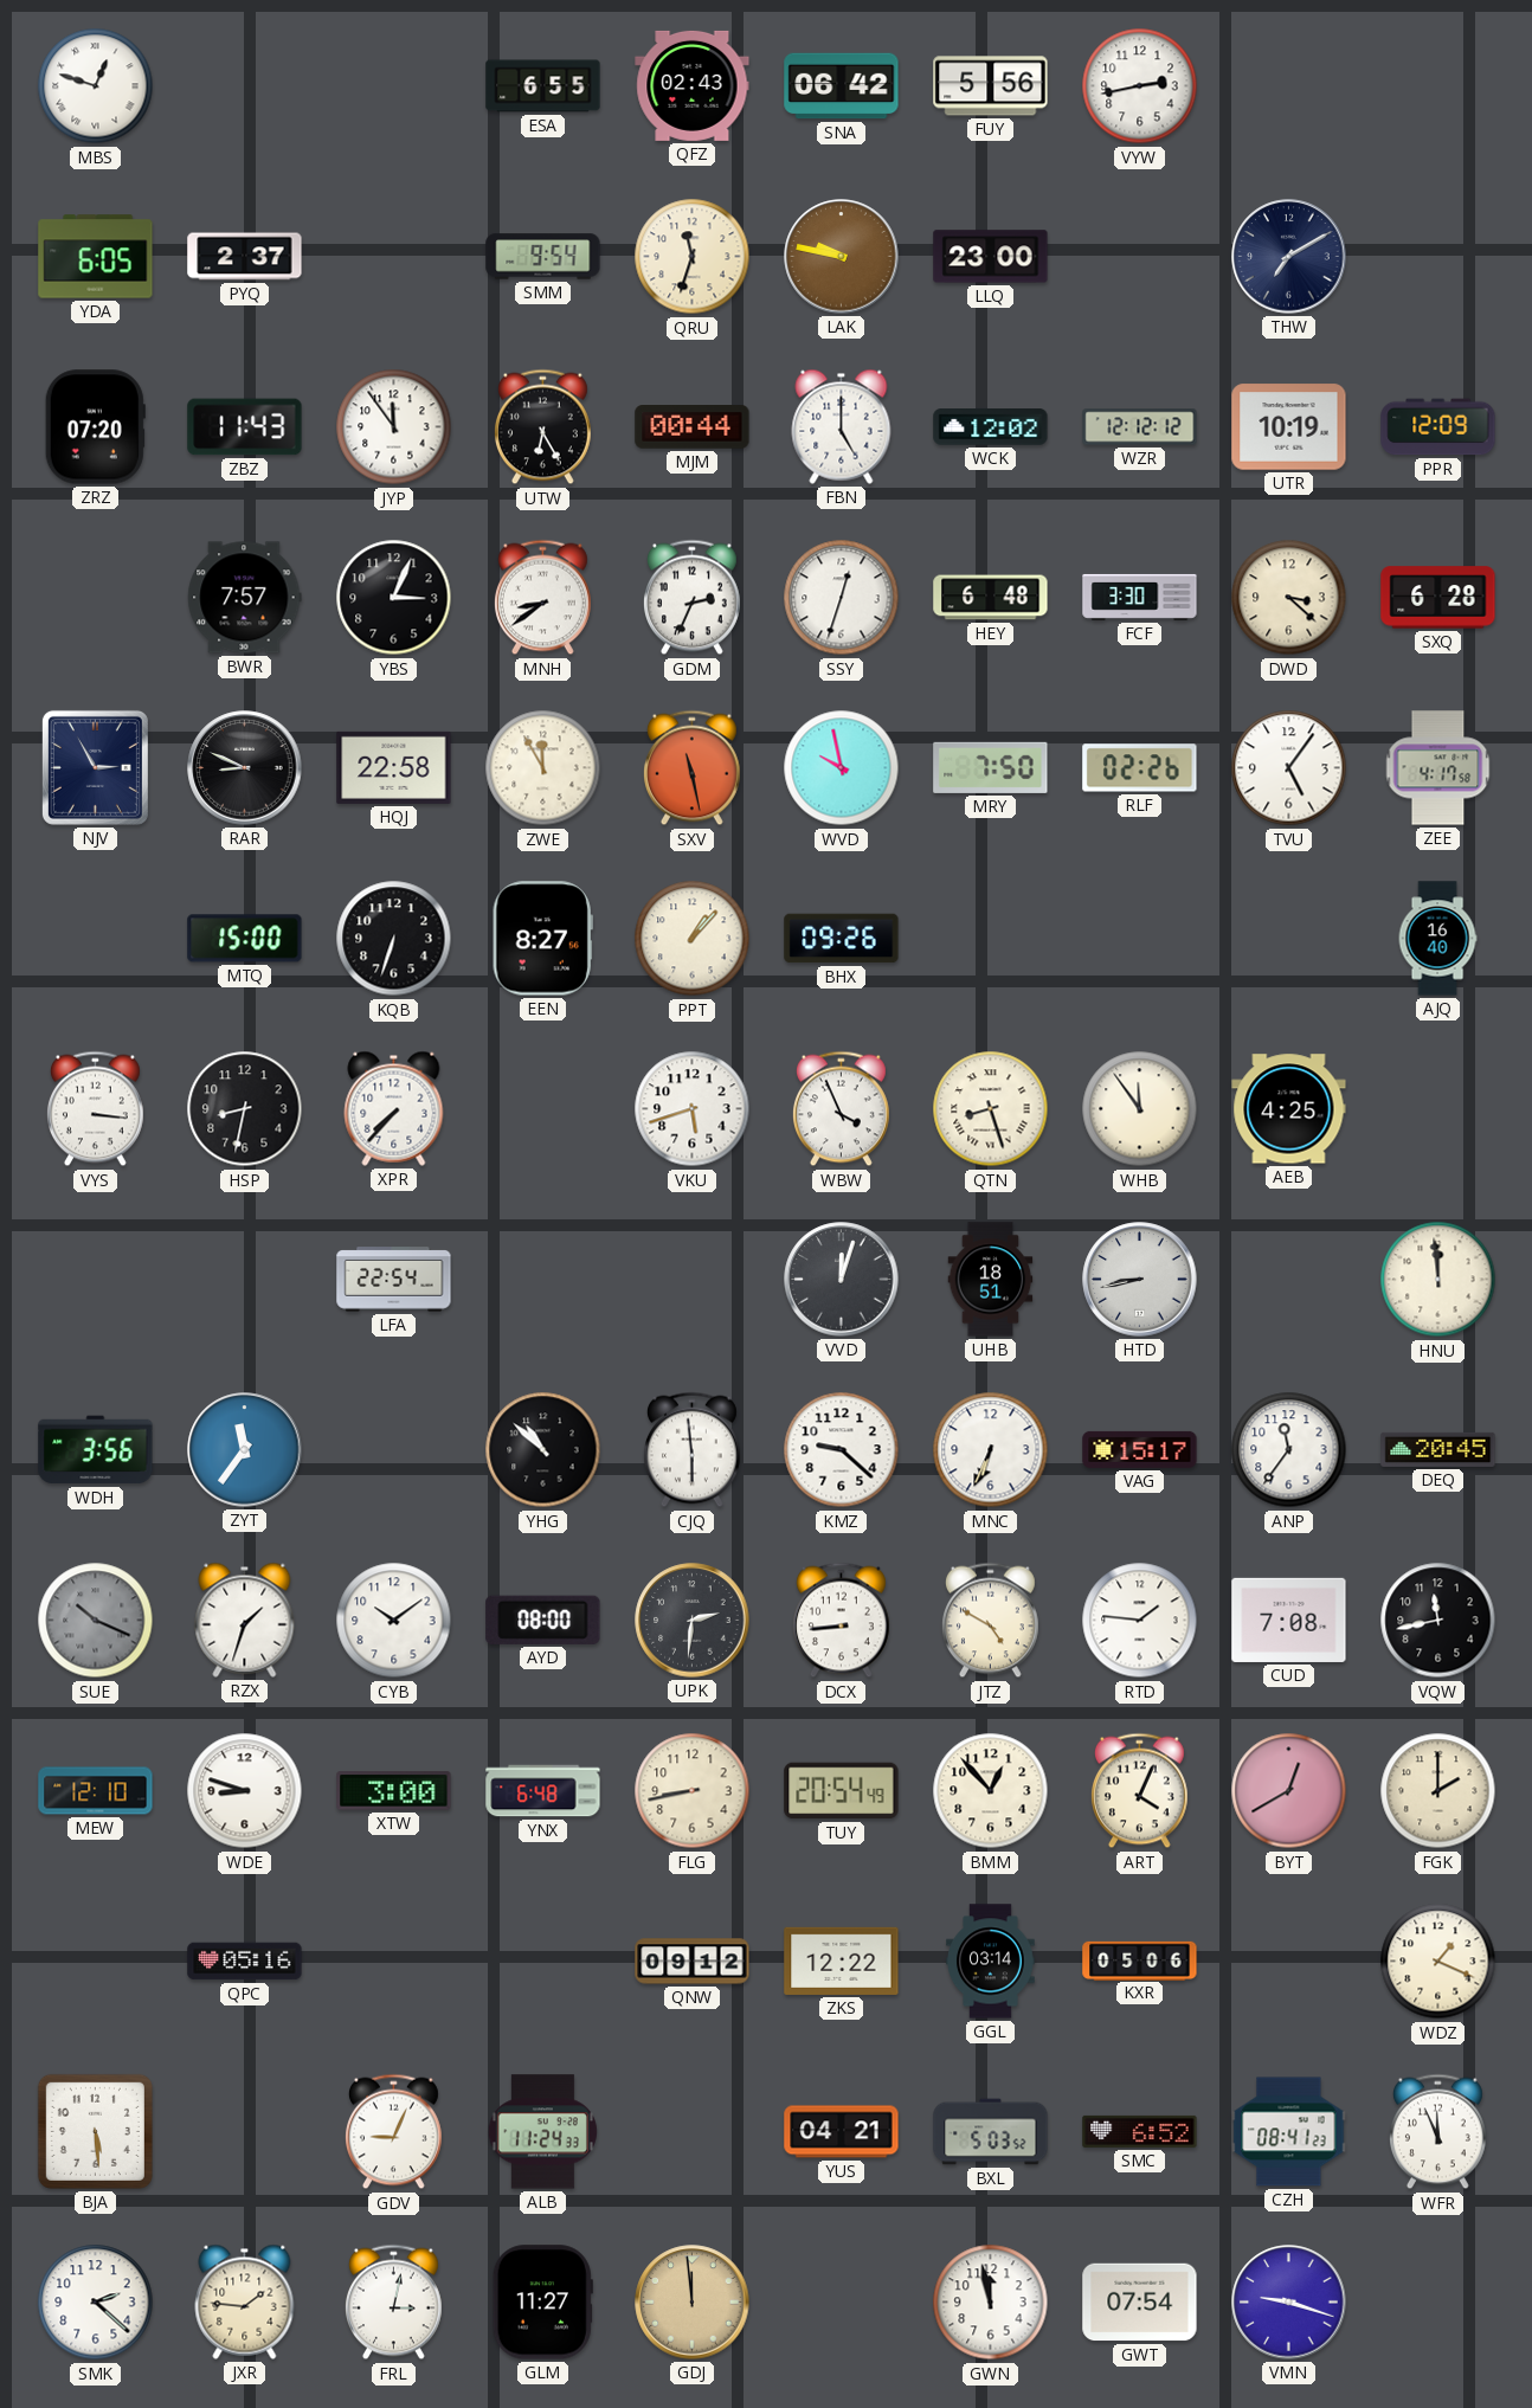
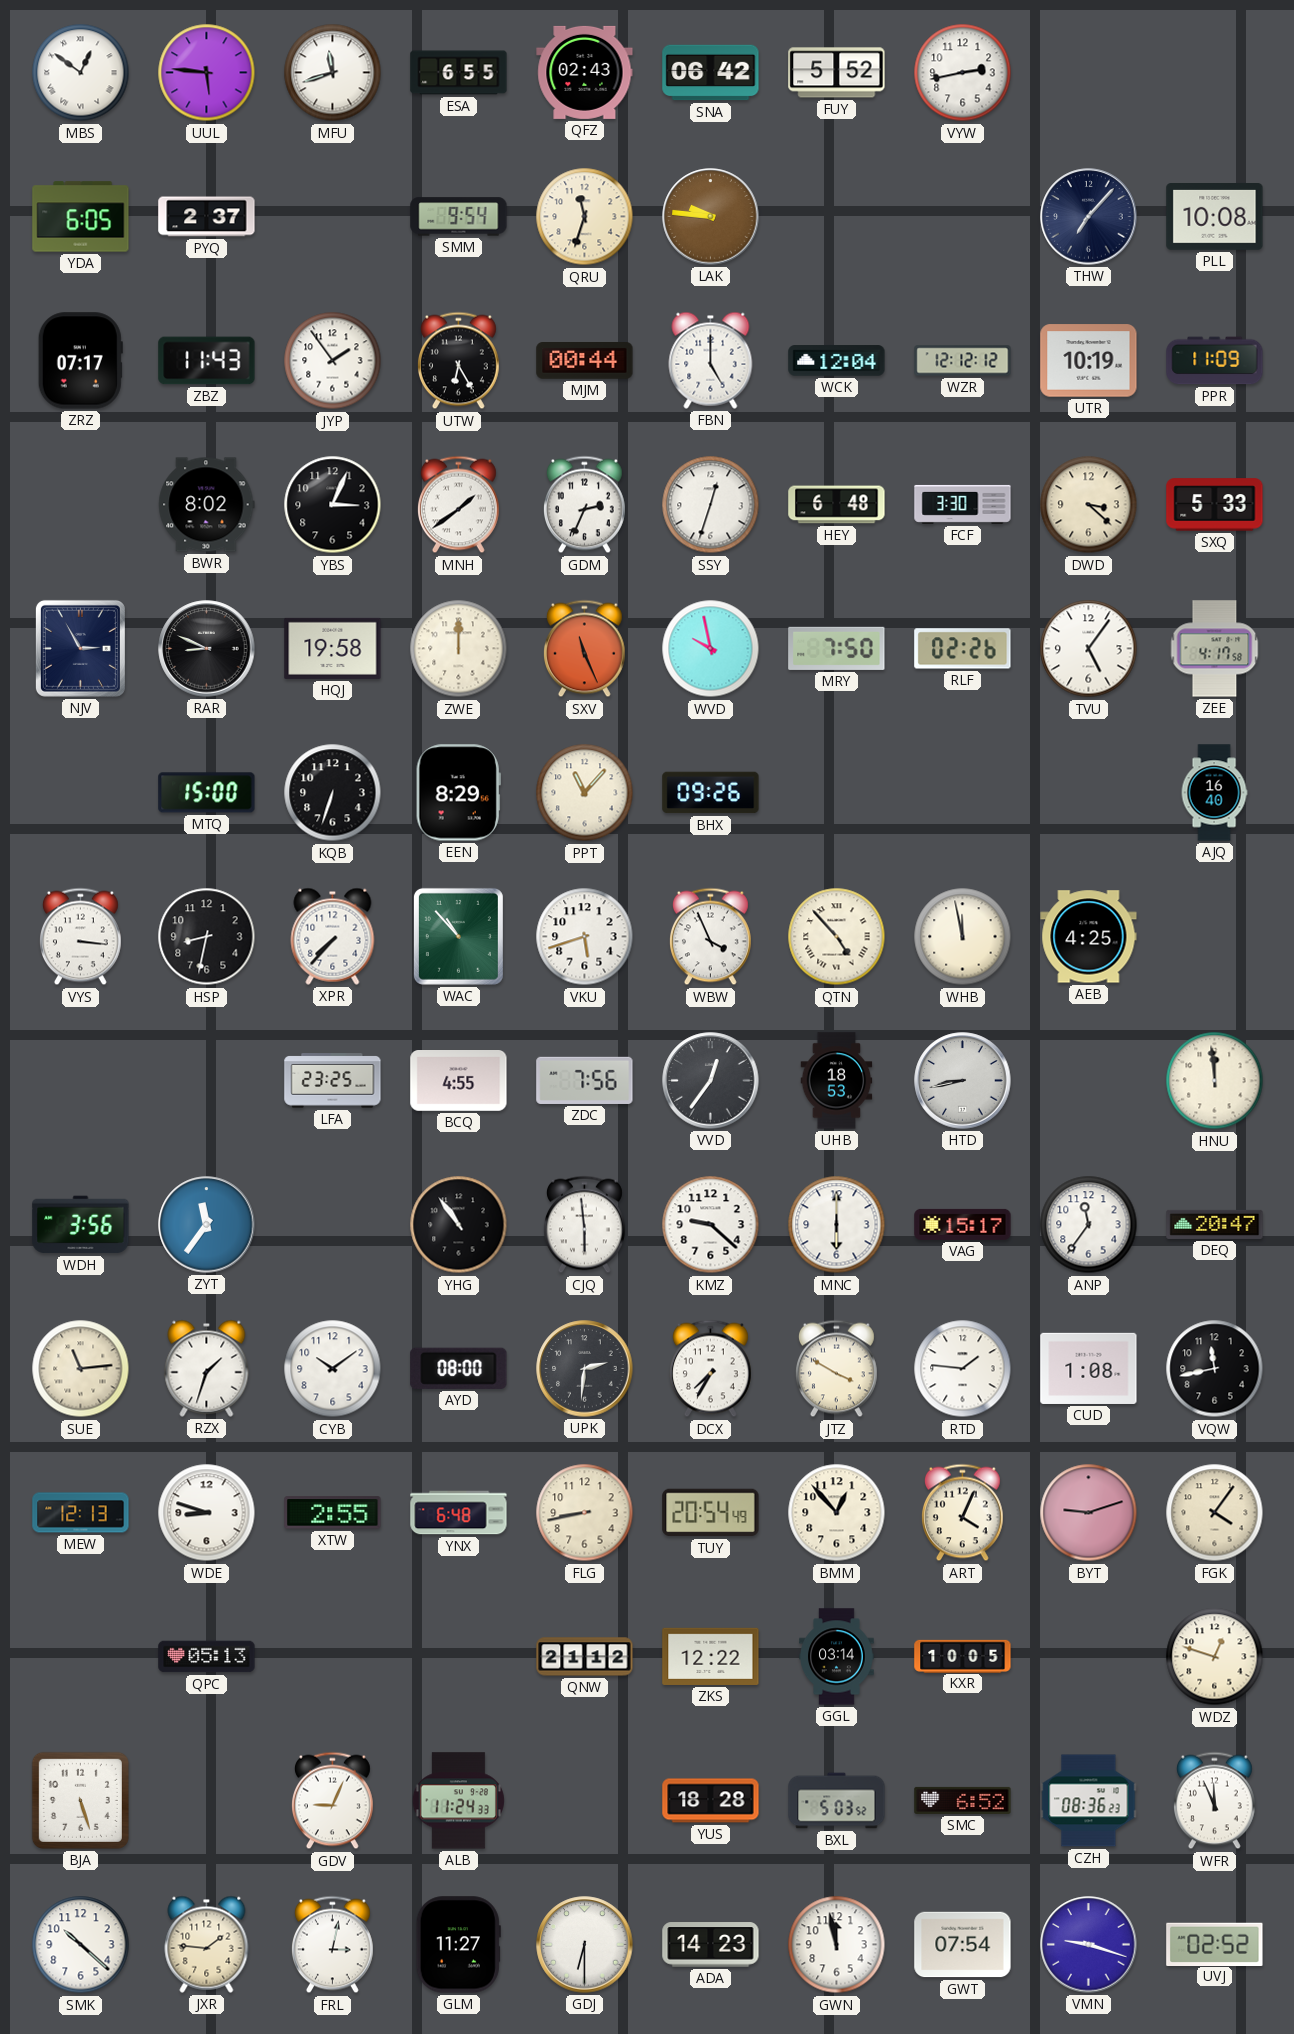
MBS: 12:48 -> 12:51 (81, 73)
UUL: none -> 5:46 (207, 73)
MFU: none -> 11:42 (333, 73)
FUY: 5:56 -> 5:52 (837, 73)
LAK: 9:47 -> 9:46 (711, 217)
LLQ: 23:00 -> none (991, 257)
THW: 7:10 -> 7:07 (1089, 217)
PLL: none -> 10:08 (1215, 217)
ZRZ: 07:20 -> 07:17 (80, 361)
JYP: 11:54 -> 1:54 (333, 361)
WCK: 12:02 -> 12:04 (837, 361)
PPR: 12:09 -> 11:09 (1215, 361)
BWR: 7:57 -> 8:02 (207, 505)
MNH: 8:39 -> 1:39 (458, 505)
SXQ: 6:28 -> 5:33 (1215, 505)
HQJ: 22:58 -> 19:58 (333, 648)
ZWE: 11:55 -> 12:00 (459, 649)
SXV: 11:28 -> 11:26 (584, 649)
EEN: 8:27 -> 8:29 (458, 793)
PPT: 1:07 -> 11:07 (585, 793)
WAC: none -> 10:53 (458, 936)
QTN: 8:27 -> 4:53 (837, 937)
WHB: 11:54 -> 11:58 (963, 937)
LFA: 22:54 -> 23:25 (333, 1081)
BCQ: none -> 4:55 (459, 1081)
ZDC: none -> 7:56 (585, 1080)
VVD: 12:03 -> 12:36 (711, 1081)
UHB: 18:51 -> 18:53 (837, 1081)
YHG: 10:52 -> 10:54 (459, 1225)
MNC: 6:34 -> 6:00 (837, 1225)
DEQ: 20:45 -> 20:47 (1215, 1224)
SUE: 10:19 -> 11:14 (81, 1369)
SUE dial: grey -> cream (81, 1369)
DCX: 8:44 -> 7:35 (710, 1369)
JTZ: 4:50 -> 3:50 (836, 1369)
CUD: 7:08 -> 1:08 (1089, 1368)
MEW: 12:10 -> 12:13 (81, 1513)
XTW: 3:00 -> 2:55 (333, 1513)
BYT: 12:40 -> 9:12 (1089, 1513)
FGK: 2:00 -> 4:06 (1215, 1513)
QPC: 05:16 -> 05:13 (207, 1657)
QNW: 09:12 -> 21:12 (585, 1657)
KXR: 05:06 -> 10:05 (963, 1656)
WDZ: 1:19 -> 12:48 (1215, 1657)
BJA: 5:29 -> 5:27 (80, 1800)
YUS: 04:21 -> 18:28 (711, 1801)
CZH: 08:41 -> 08:36 (1089, 1801)
SMK: 2:22 -> 10:22 (81, 1945)
GDJ: 11:59 -> 6:30 (585, 1945)
GDJ dial: champagne -> white (585, 1945)
ADA: none -> 14:23 (711, 1945)
UVJ: none -> 02:52 (1215, 1944)
